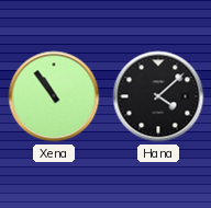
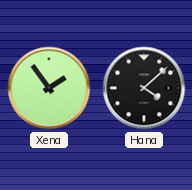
Xena: 10:54 -> 1:54 (49, 88)
